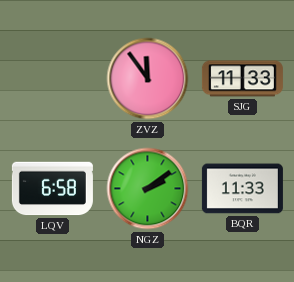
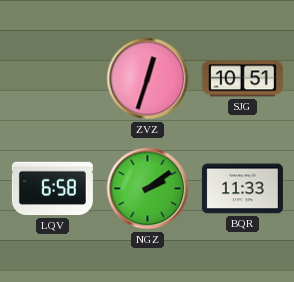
ZVZ: 11:54 -> 12:33 (148, 79)
SJG: 11:33 -> 10:51 (242, 79)
